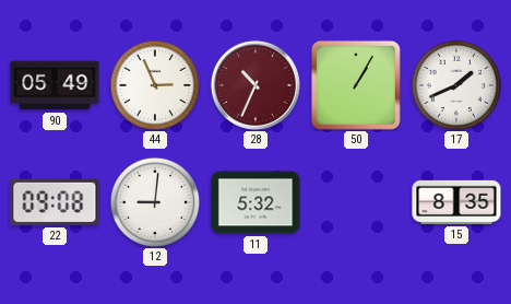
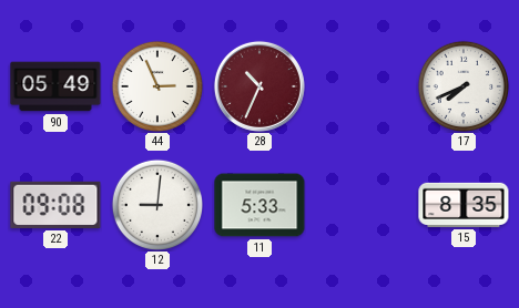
50: 1:05 -> none (356, 85)
17: 1:41 -> 7:41 (462, 85)
11: 5:32 -> 5:33 (259, 205)
